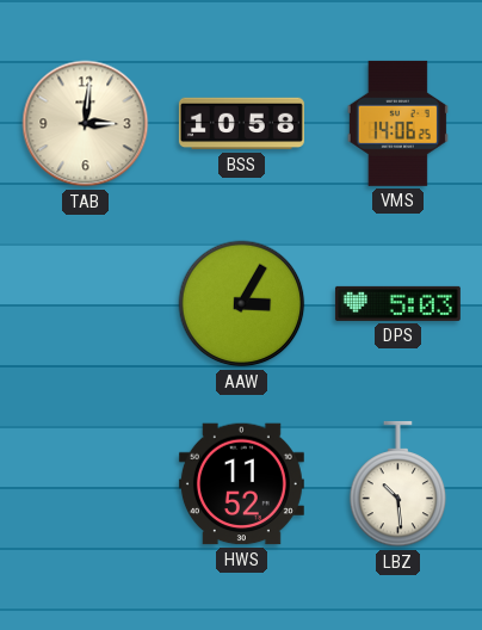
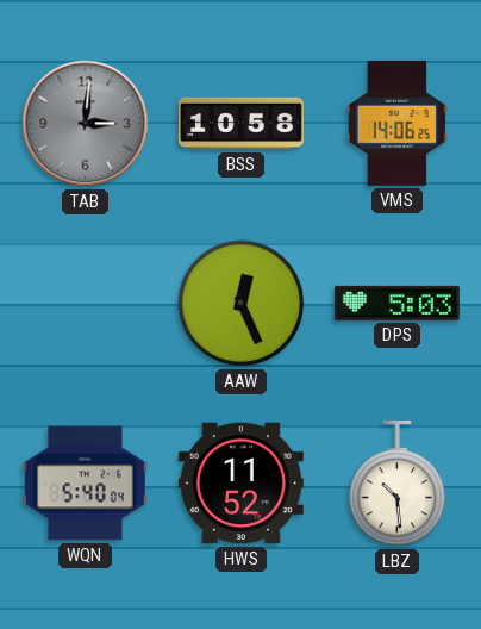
TAB dial: cream -> grey (86, 124)
AAW: 3:05 -> 12:26 (242, 304)
WQN: none -> 5:40 (85, 484)
